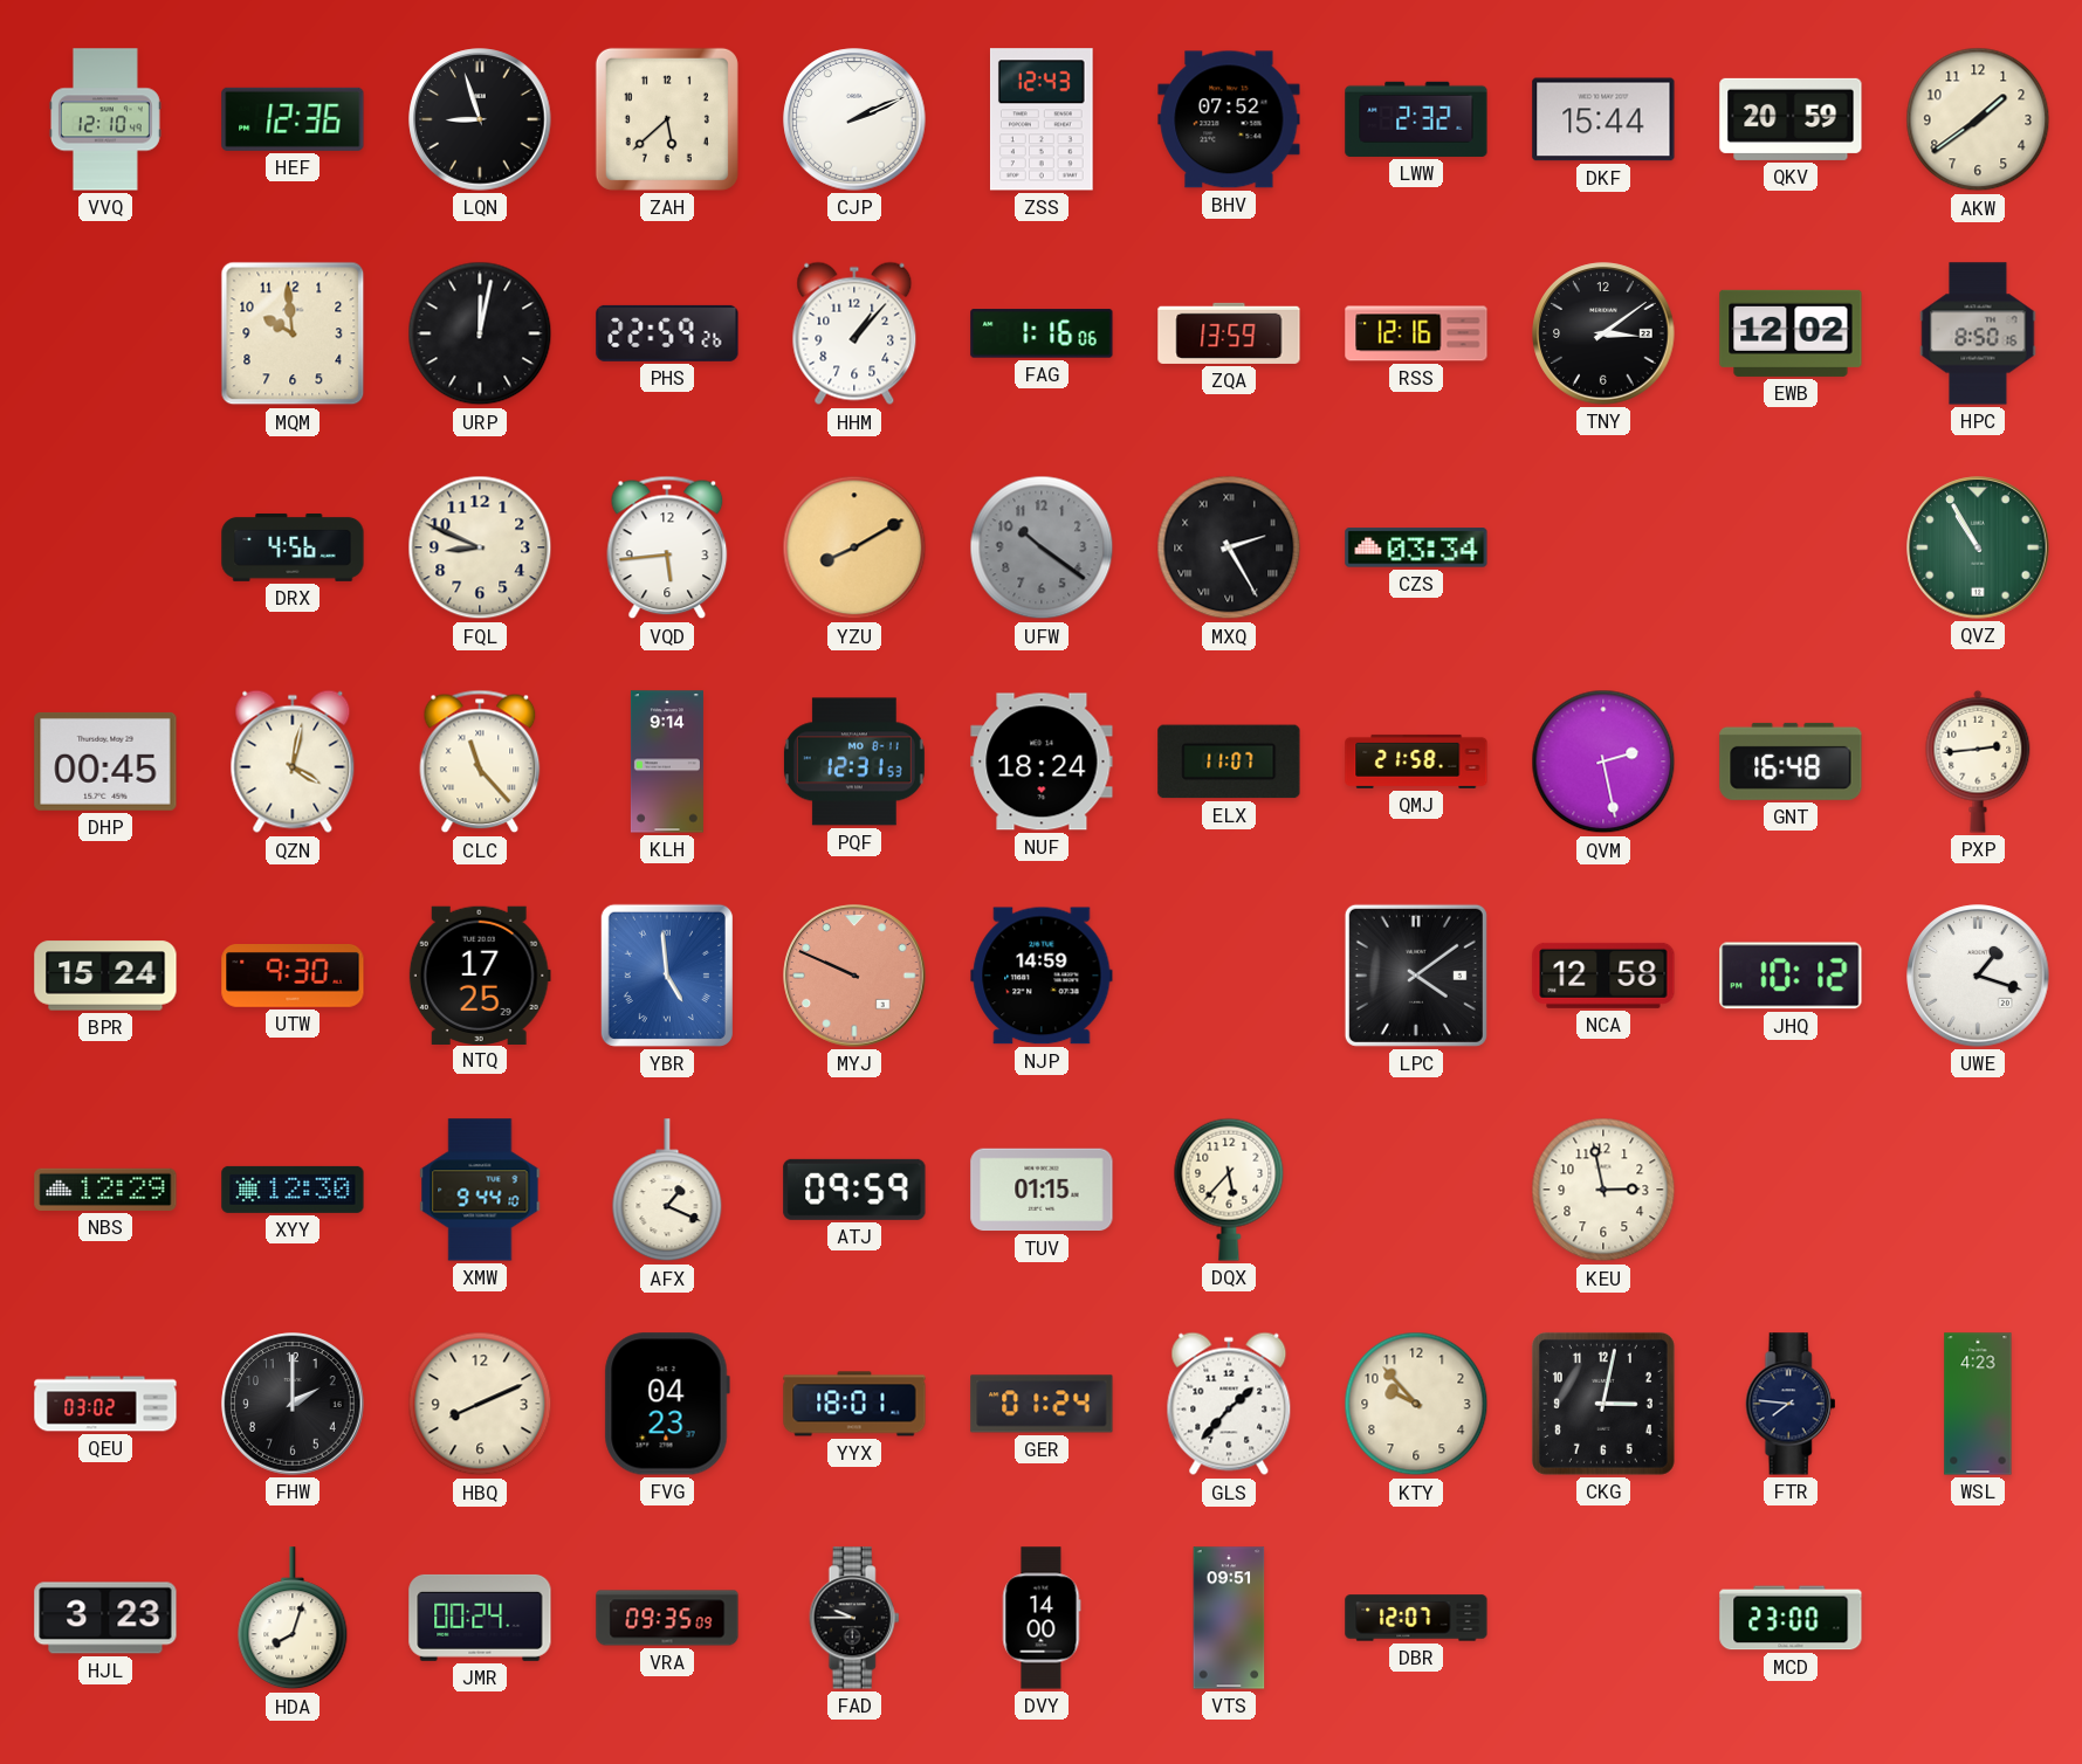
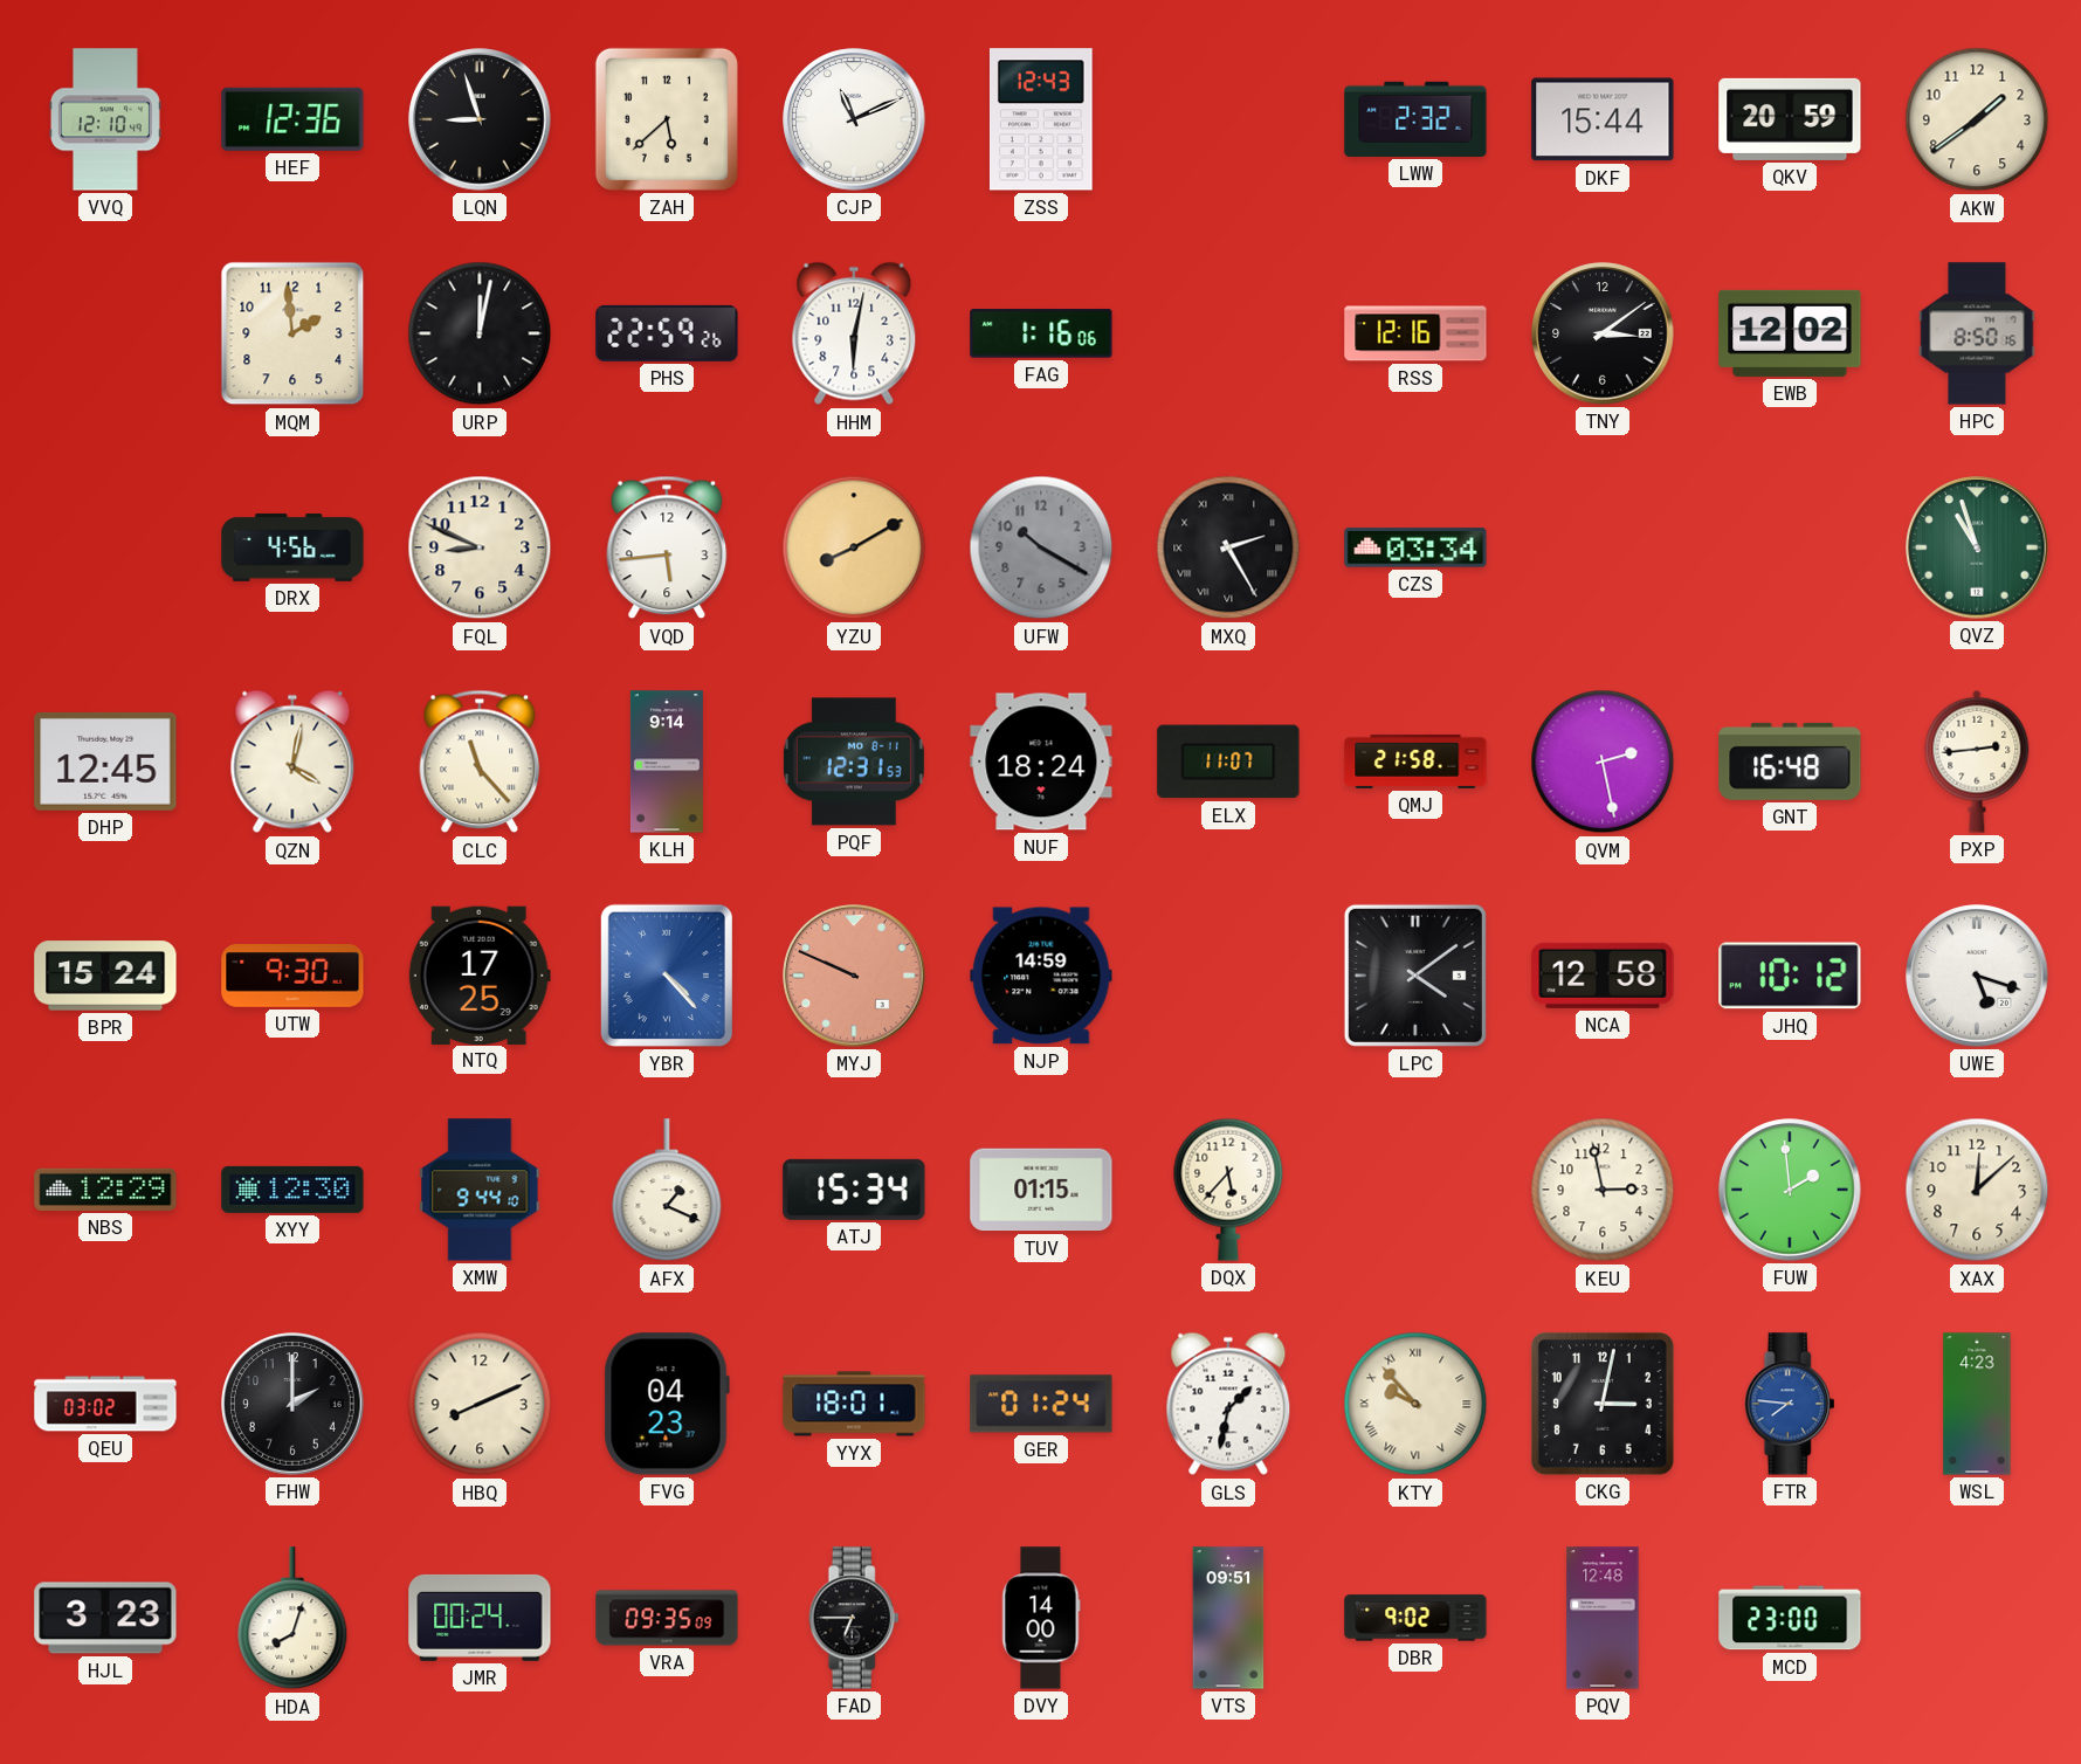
CJP: 2:11 -> 11:11 (854, 119)
BHV: 07:52 -> none (1229, 119)
MQM: 9:59 -> 1:59 (292, 333)
HHM: 1:07 -> 6:02 (854, 333)
ZQA: 13:59 -> none (1229, 333)
UFW: 10:21 -> 10:20 (1041, 547)
QVZ: 10:55 -> 10:57 (1977, 547)
DHP: 00:45 -> 12:45 (105, 762)
YBR: 4:59 -> 4:23 (667, 976)
UWE: 1:18 -> 5:18 (1977, 976)
ATJ: 09:59 -> 15:34 (854, 1190)
FUW: none -> 1:59 (1790, 1190)
XAX: none -> 12:08 (1977, 1190)
GLS: 1:37 -> 1:32 (1228, 1404)
KTY numerals: Arabic -> Roman (1415, 1404)
FTR dial: navy -> blue (1790, 1404)
FAD: 9:45 -> 6:45 (854, 1618)
DBR: 12:07 -> 9:02 (1415, 1618)
PQV: none -> 12:48 (1603, 1618)
